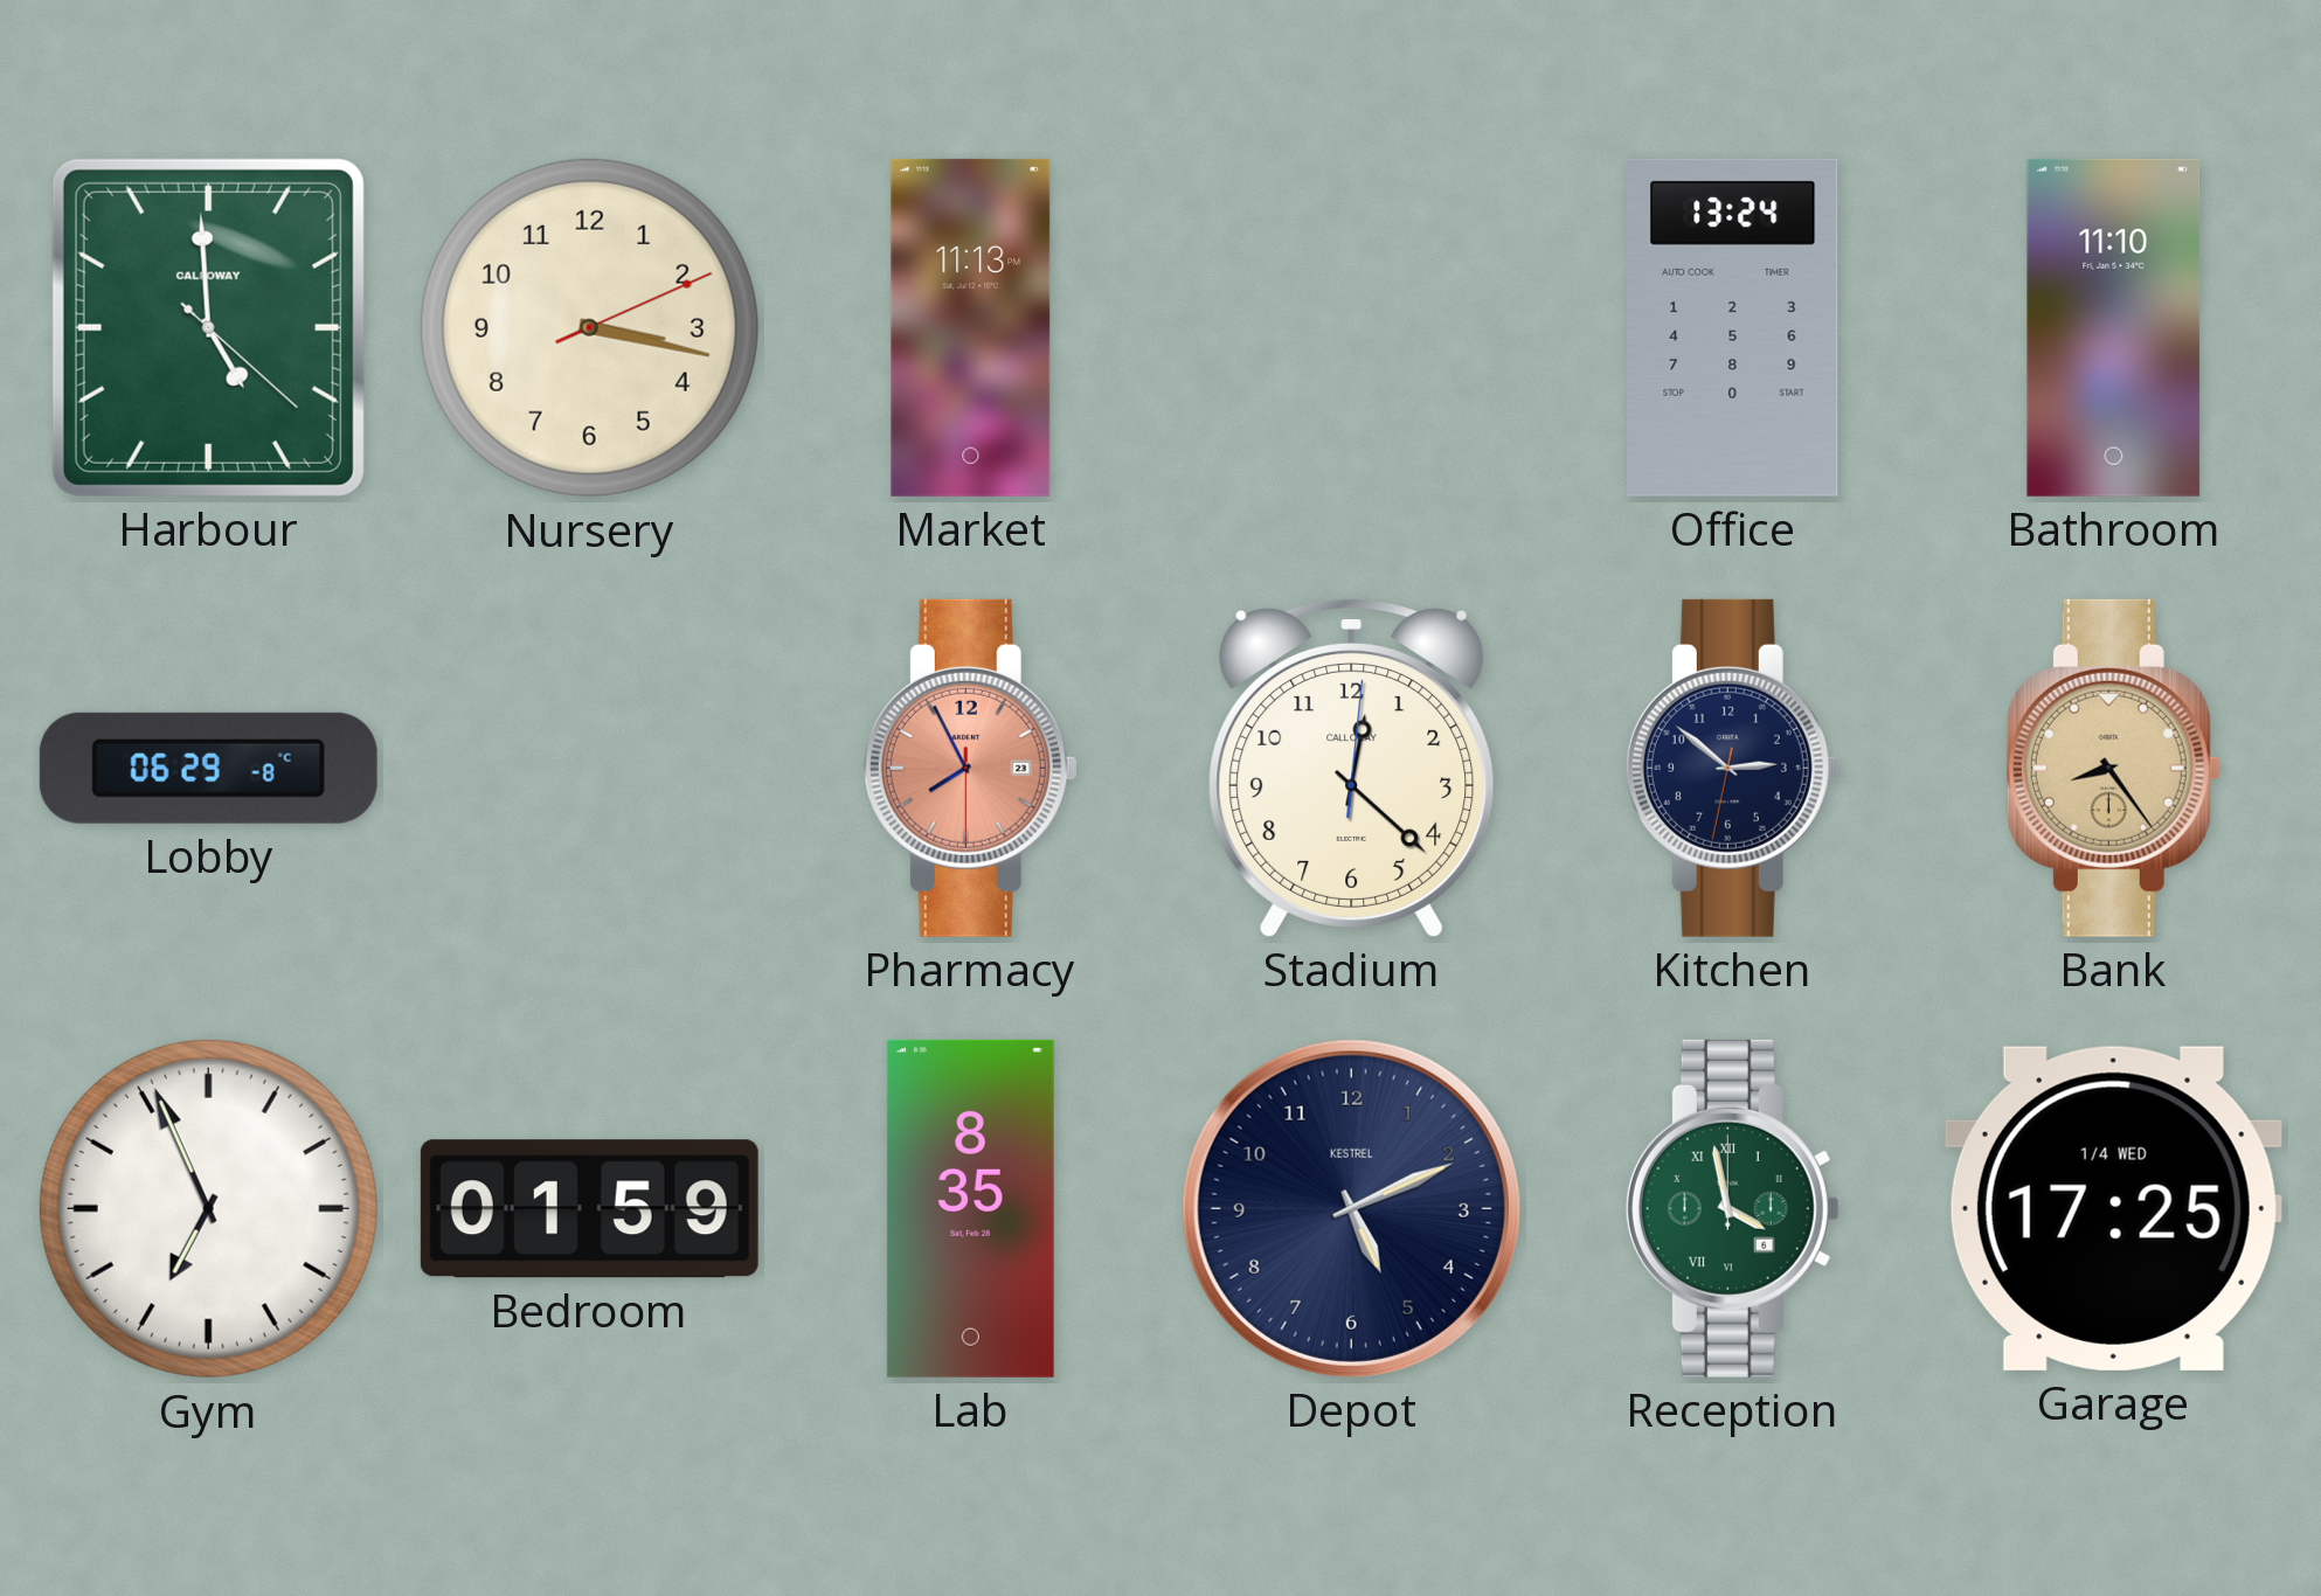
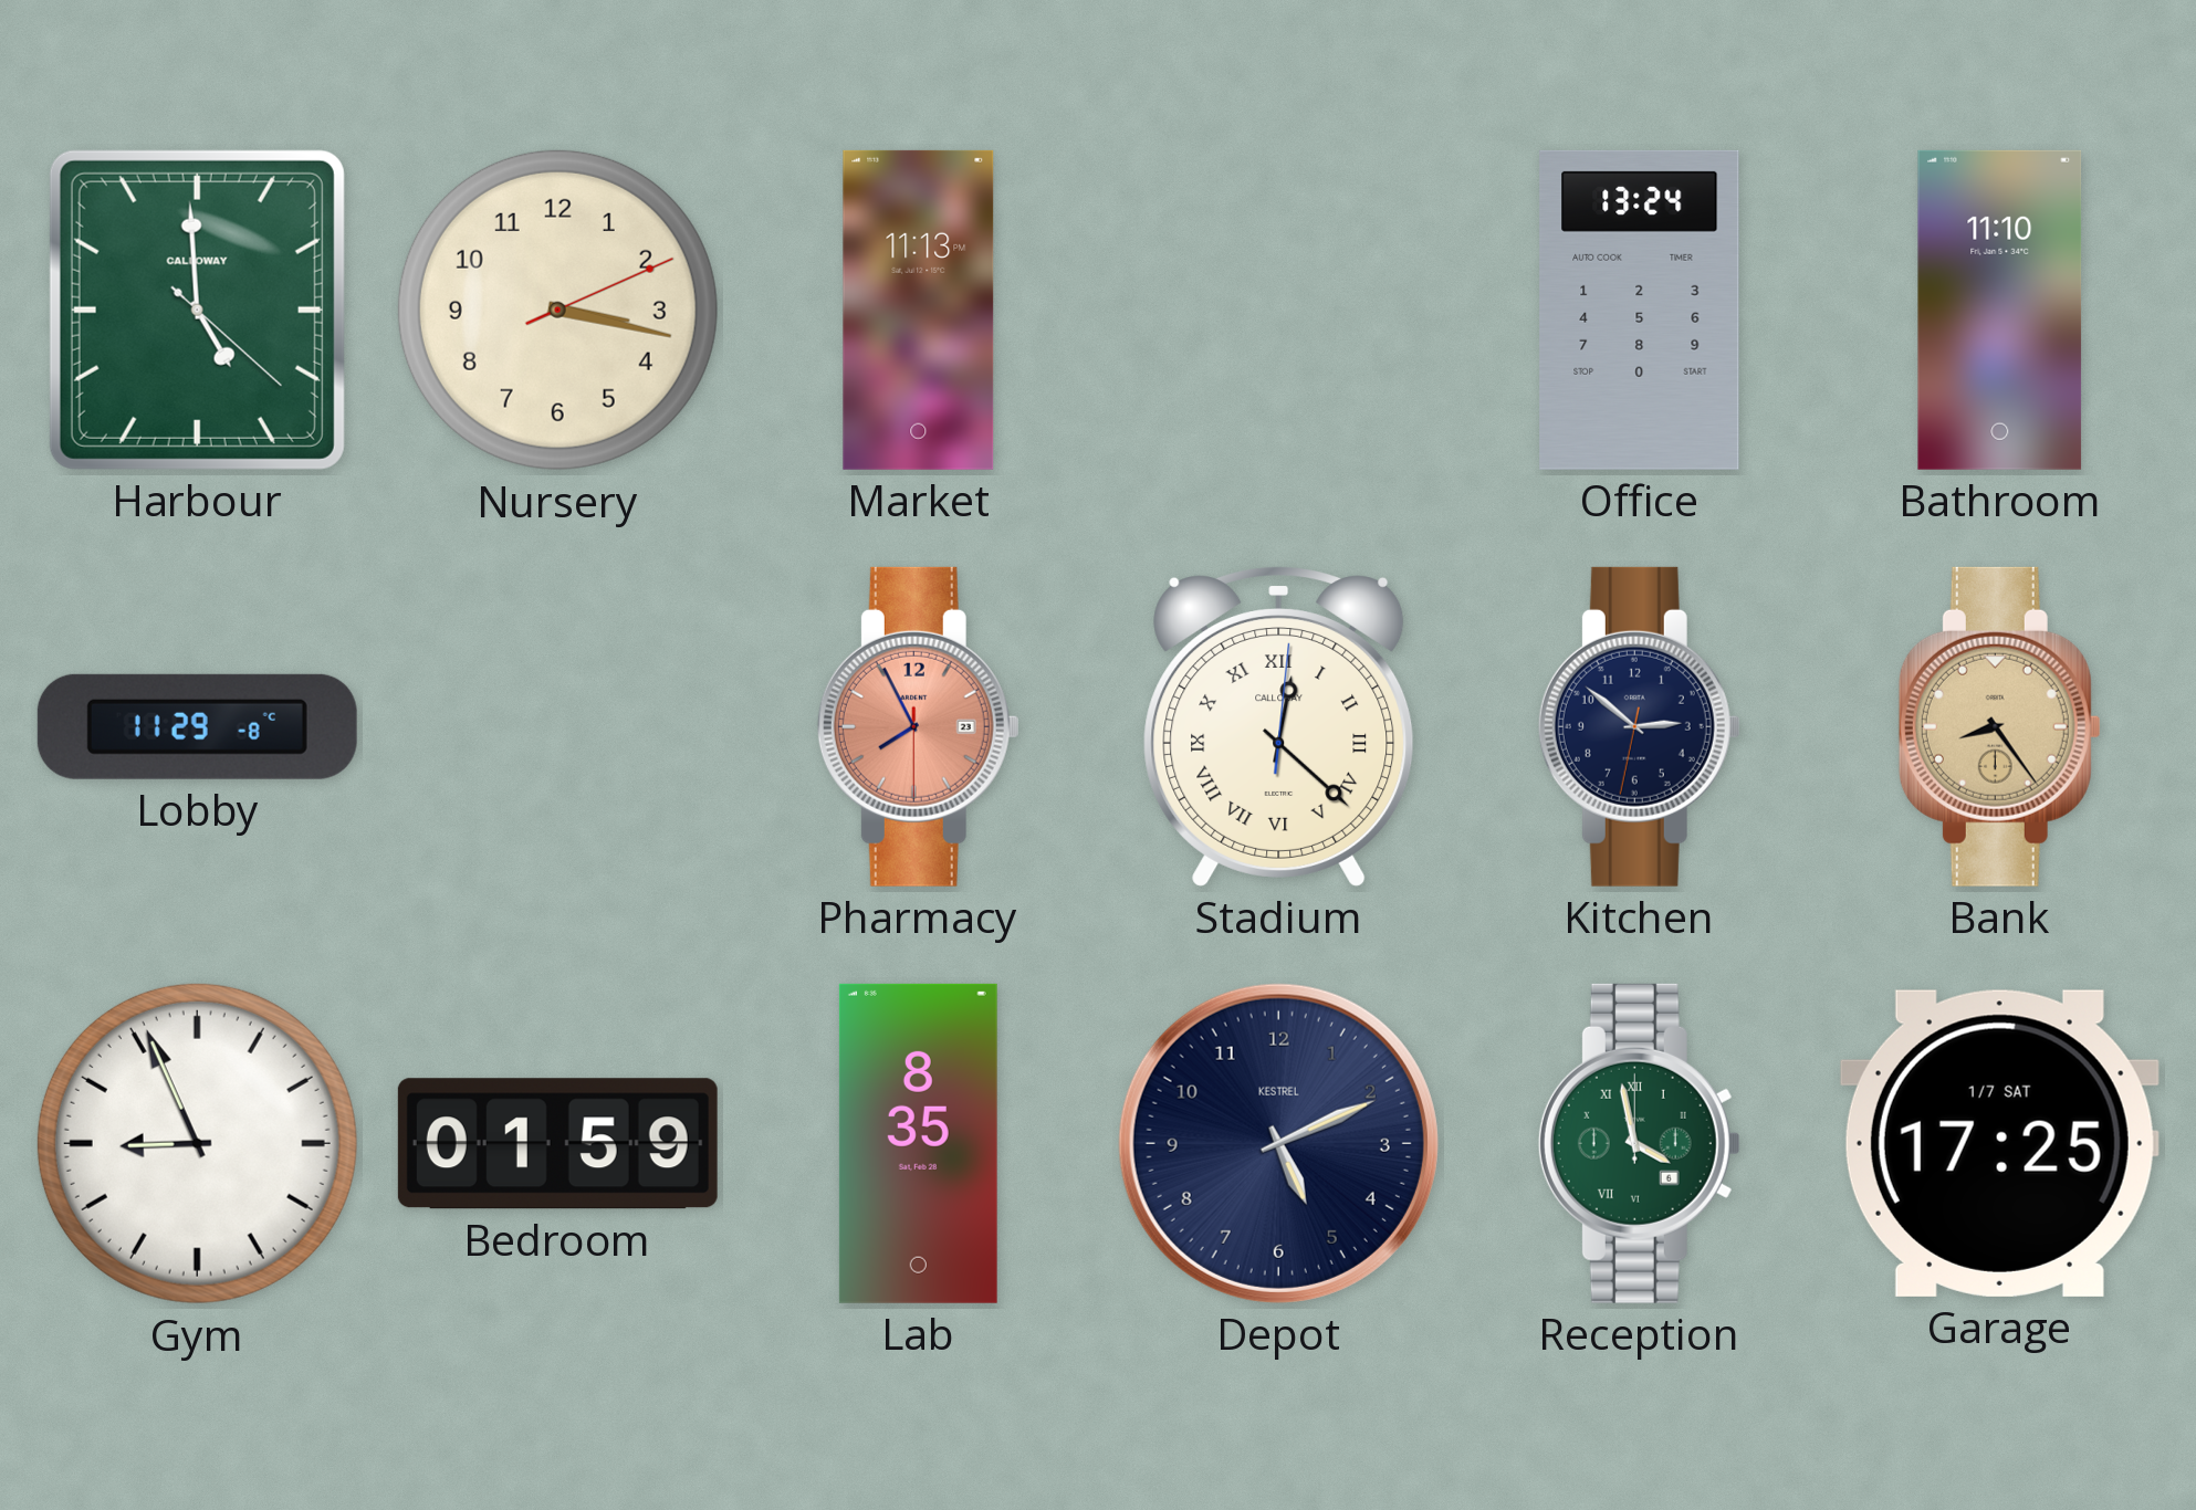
Lobby: 06:29 -> 11:29 (197, 726)
Stadium numerals: Arabic -> Roman (1279, 727)
Gym: 6:56 -> 8:56 (197, 1143)
Garage date: 1/4 WED -> 1/7 SAT (1999, 1143)
